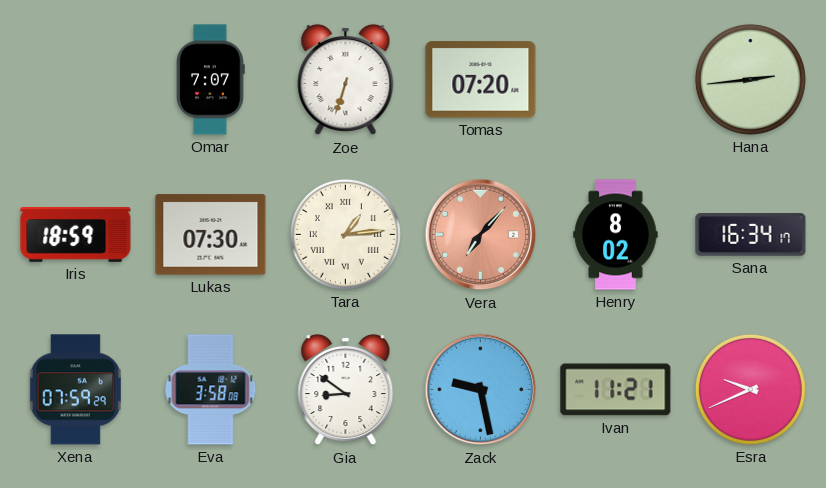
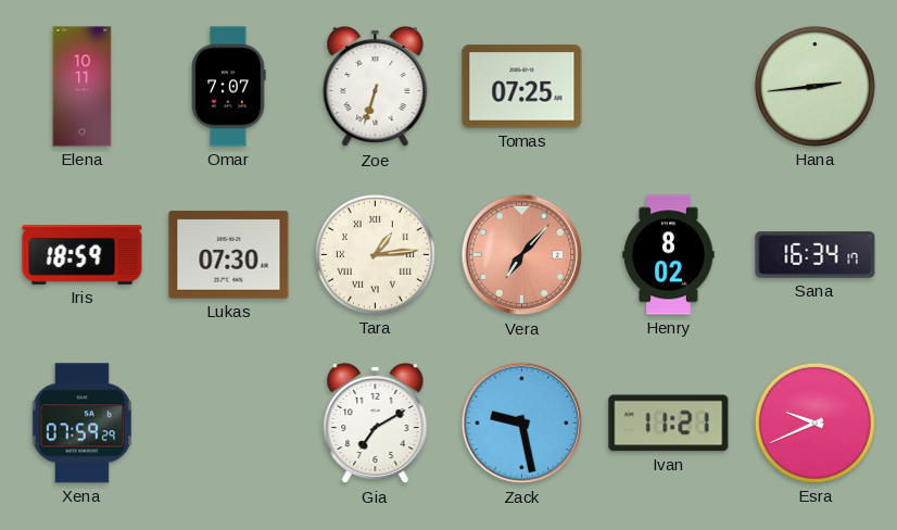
Elena: none -> 10:11 (83, 87)
Tomas: 07:20 -> 07:25 (522, 87)
Eva: 3:58 -> none (211, 390)
Gia: 8:51 -> 7:10 (376, 424)
